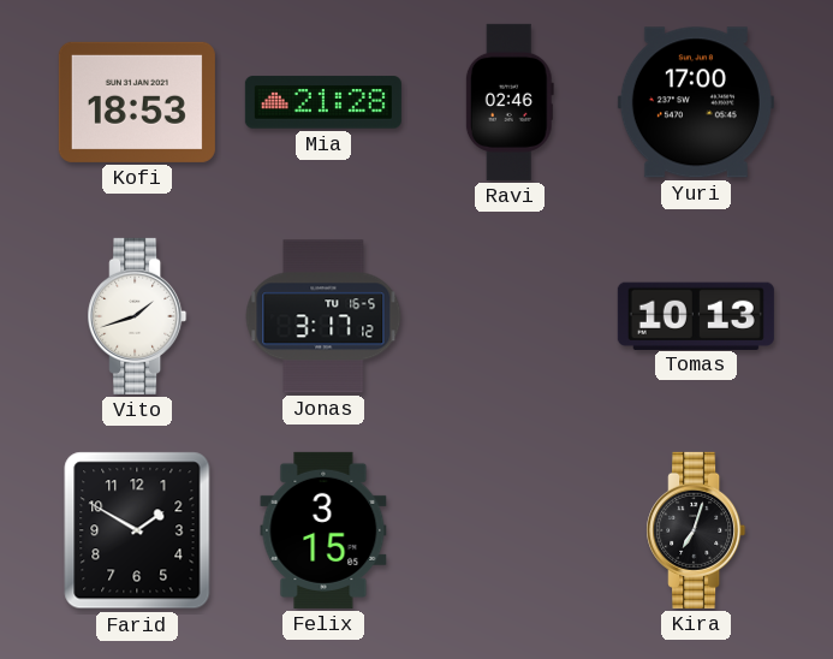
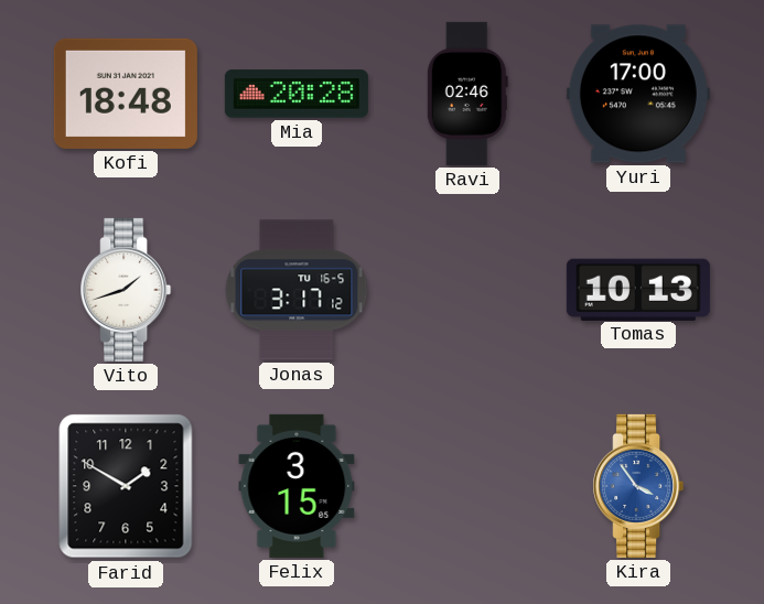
Kofi: 18:53 -> 18:48 (126, 94)
Mia: 21:28 -> 20:28 (297, 94)
Kira: 7:03 -> 3:54 (638, 486)
Kira dial: black -> blue (638, 486)
